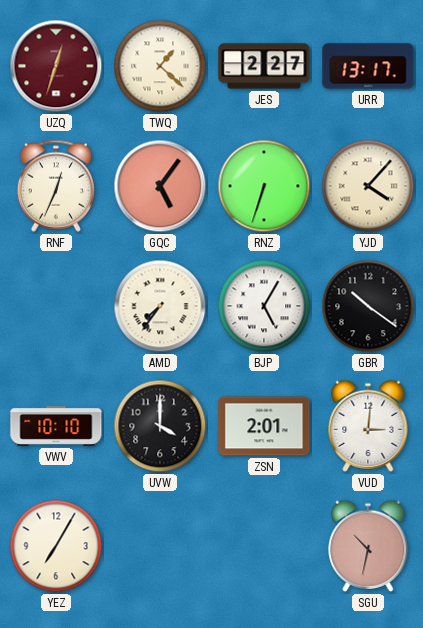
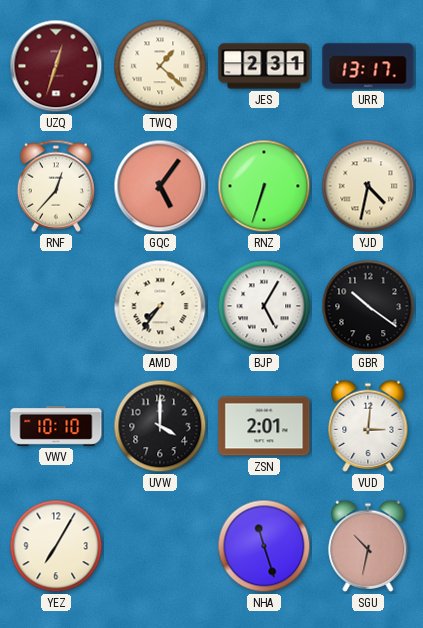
JES: 2:27 -> 2:31 (264, 66)
RNF: 12:34 -> 12:37 (56, 186)
YJD: 4:07 -> 4:32 (368, 186)
NHA: none -> 11:27 (264, 546)
